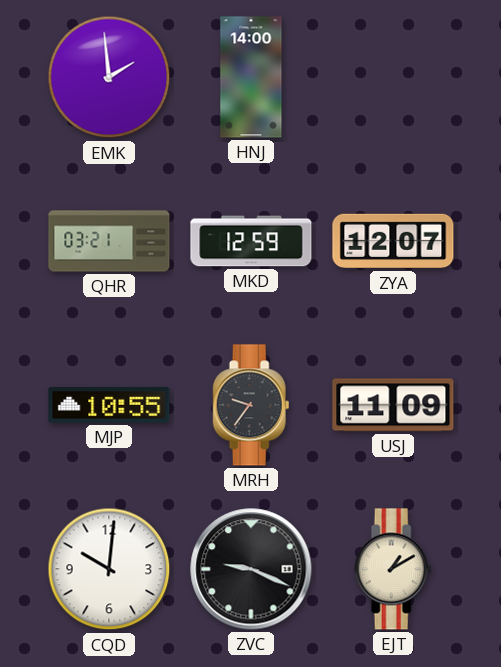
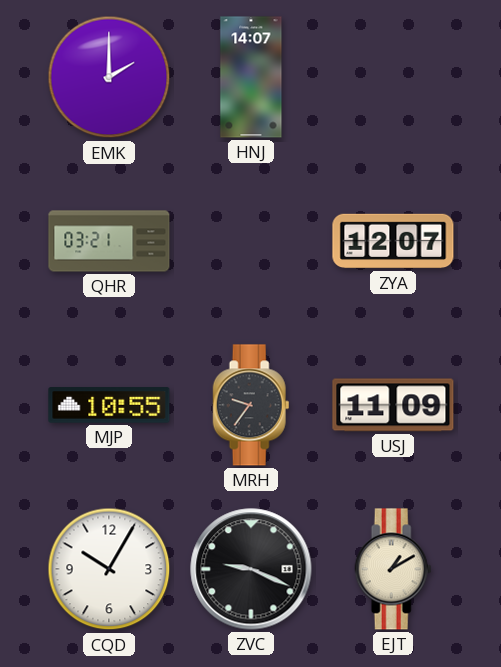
EMK: 1:59 -> 2:00 (109, 77)
HNJ: 14:00 -> 14:07 (251, 77)
MKD: 12:59 -> none (251, 241)
CQD: 10:01 -> 10:05 (109, 569)
